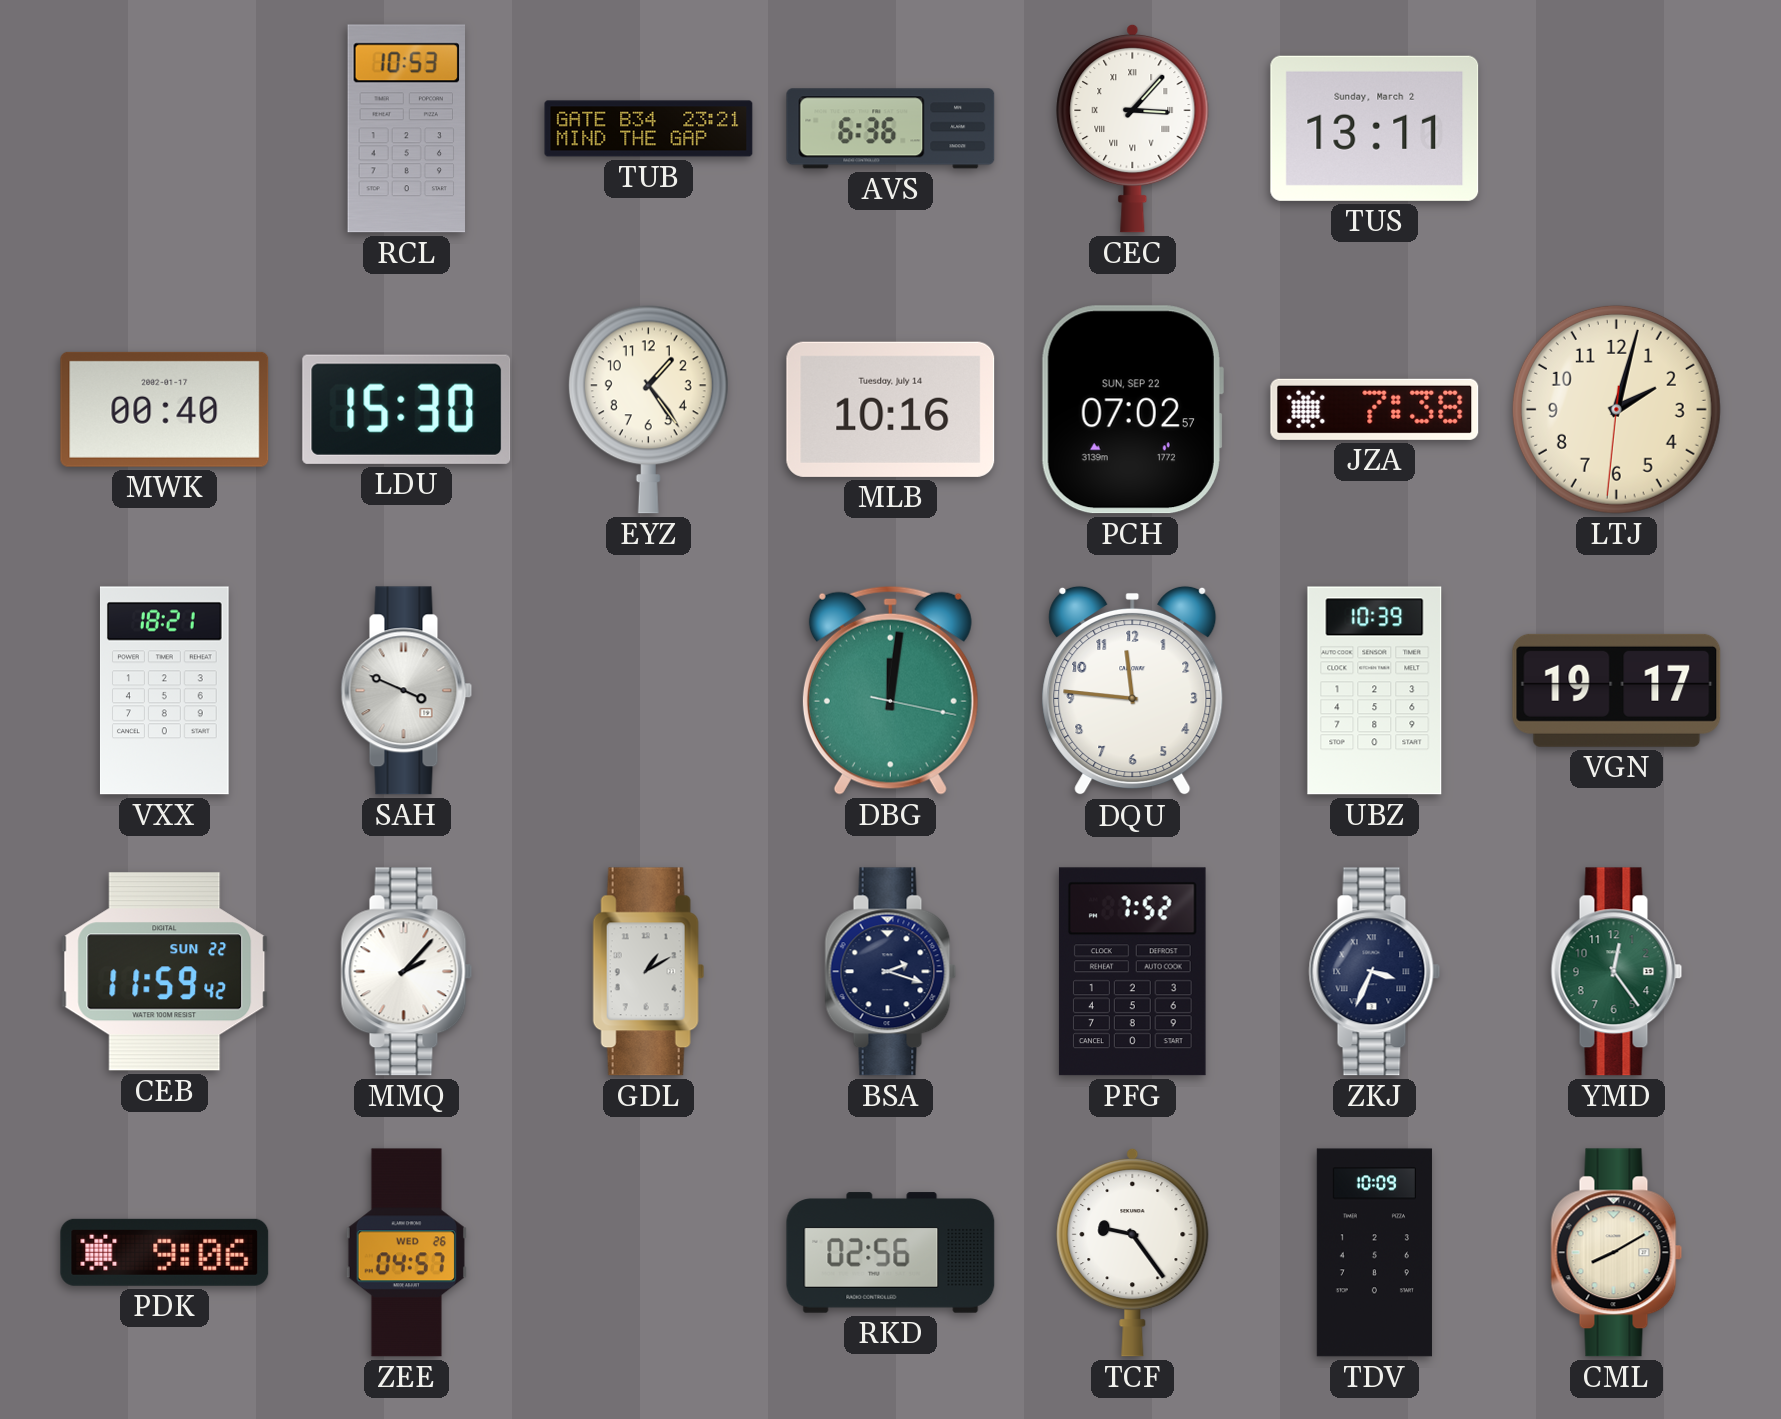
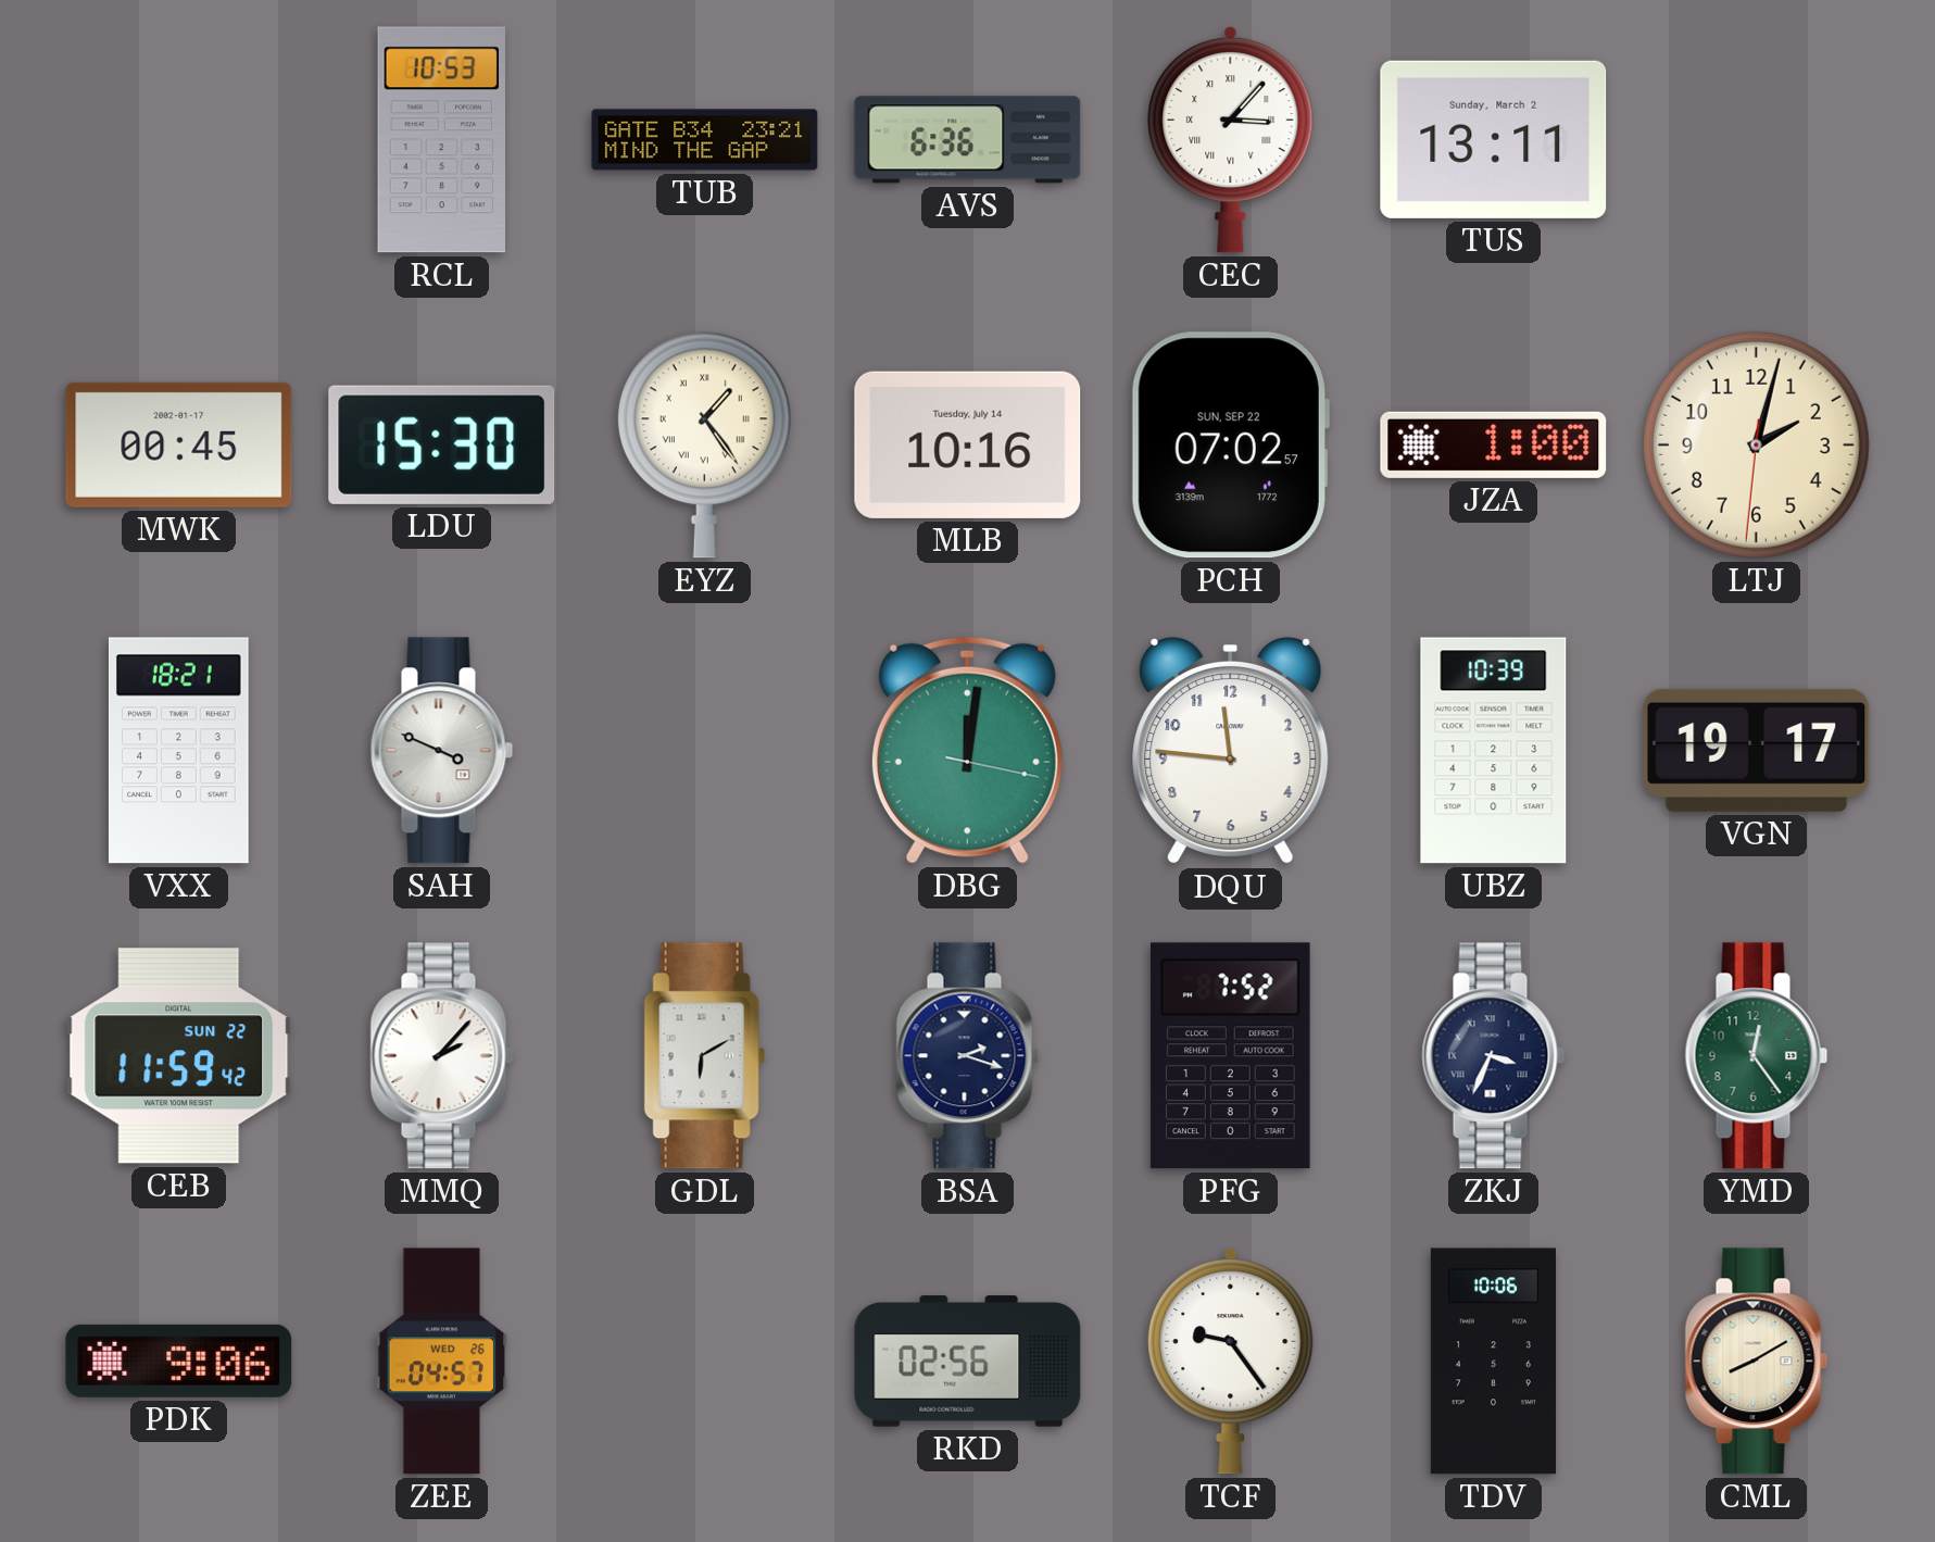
MWK: 00:40 -> 00:45 (179, 444)
EYZ numerals: Arabic -> Roman (704, 444)
JZA: 7:38 -> 1:00 (1494, 444)
GDL: 1:10 -> 6:10 (705, 1056)
TDV: 10:09 -> 10:06 (1493, 1362)
